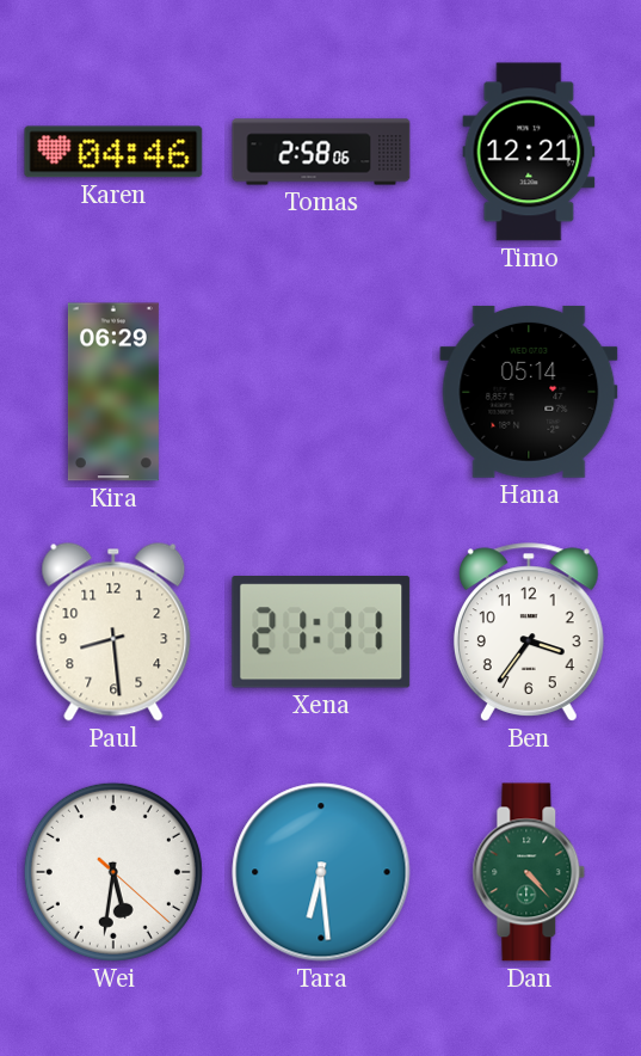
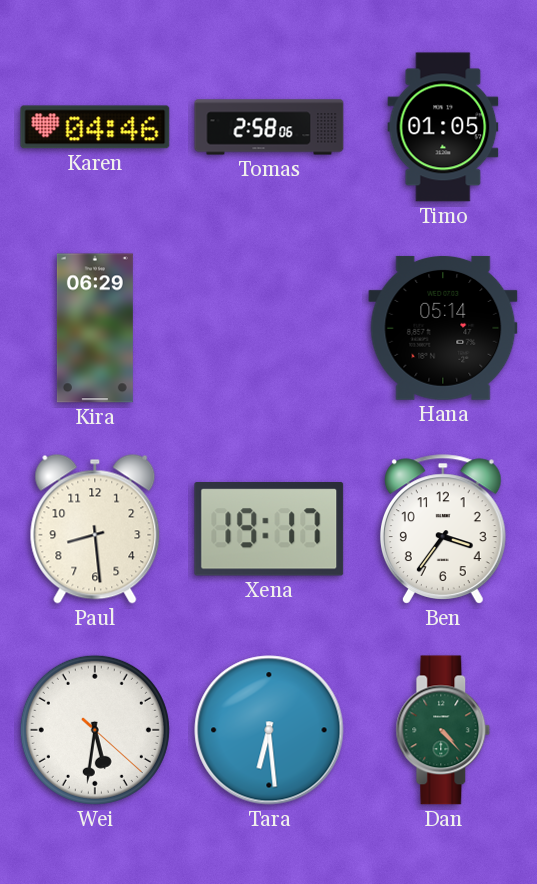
Timo: 12:21 -> 01:05 (443, 127)
Xena: 21:11 -> 19:17 (269, 530)
